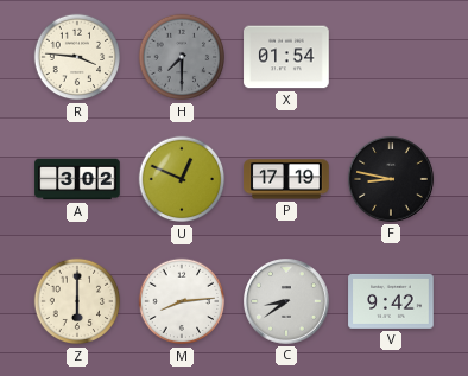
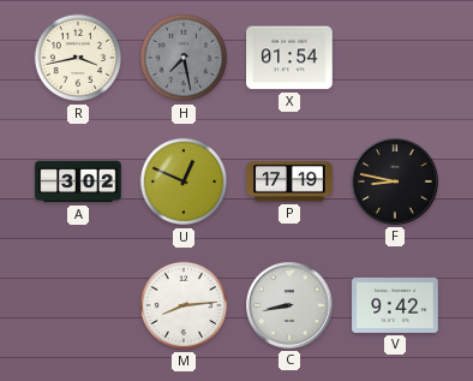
R: 3:46 -> 3:43 (78, 58)
H: 7:30 -> 7:28 (184, 58)
Z: 6:00 -> none (77, 301)
C: 8:39 -> 8:43 (291, 306)
